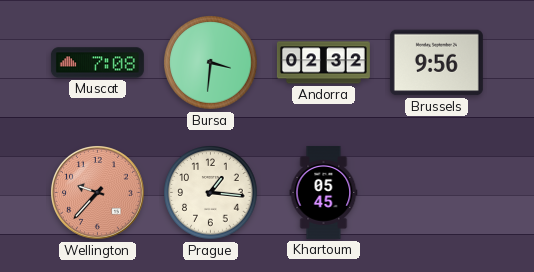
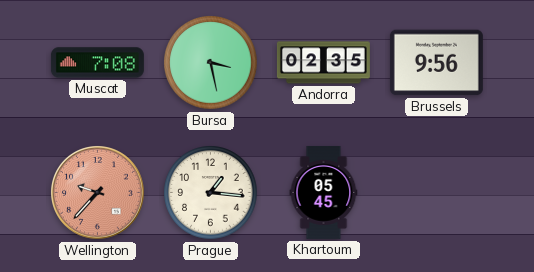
Bursa: 3:31 -> 3:28 (211, 63)
Andorra: 02:32 -> 02:35 (323, 63)
